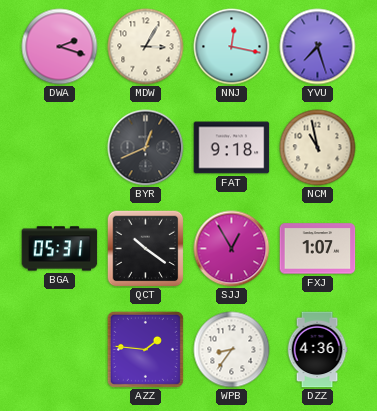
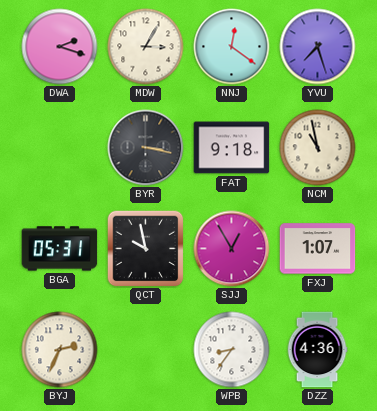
NNJ: 12:17 -> 12:21 (232, 47)
BYR: 12:41 -> 3:17 (146, 148)
QCT: 10:21 -> 9:58 (145, 248)
BYJ: none -> 2:34 (60, 350)
AZZ: 1:46 -> none (145, 349)
